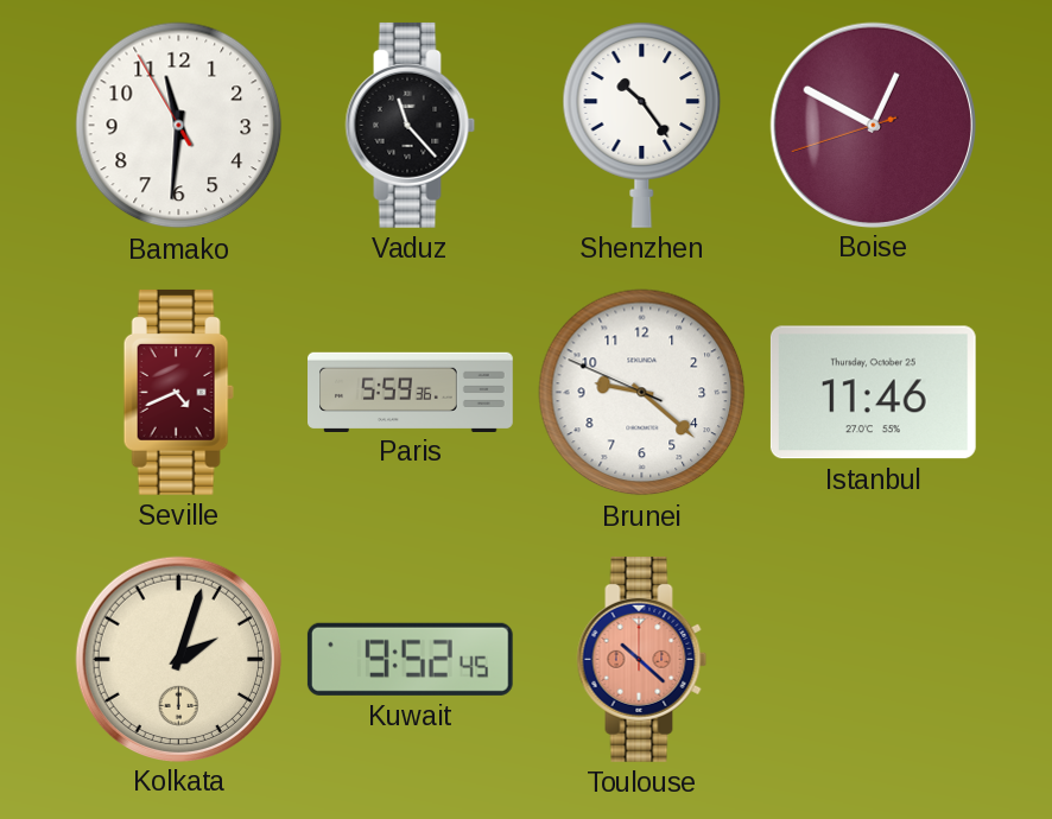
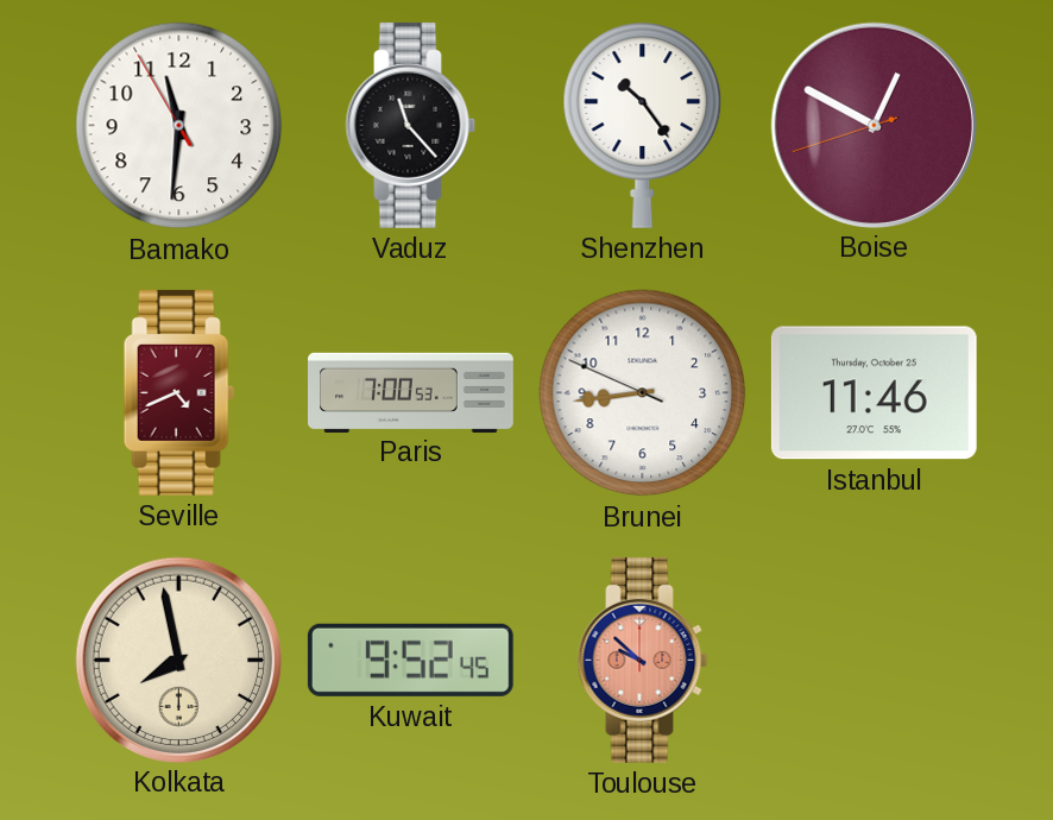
Paris: 5:59 -> 7:00 (411, 392)
Brunei: 9:21 -> 8:43 (643, 393)
Kolkata: 2:03 -> 7:58 (178, 660)
Toulouse: 10:22 -> 9:52 (643, 660)
